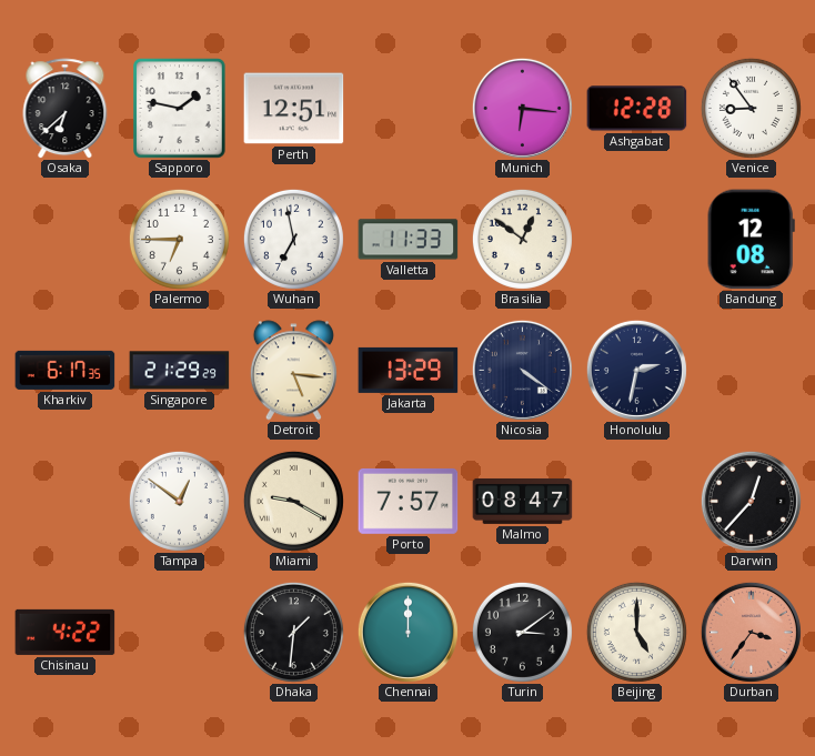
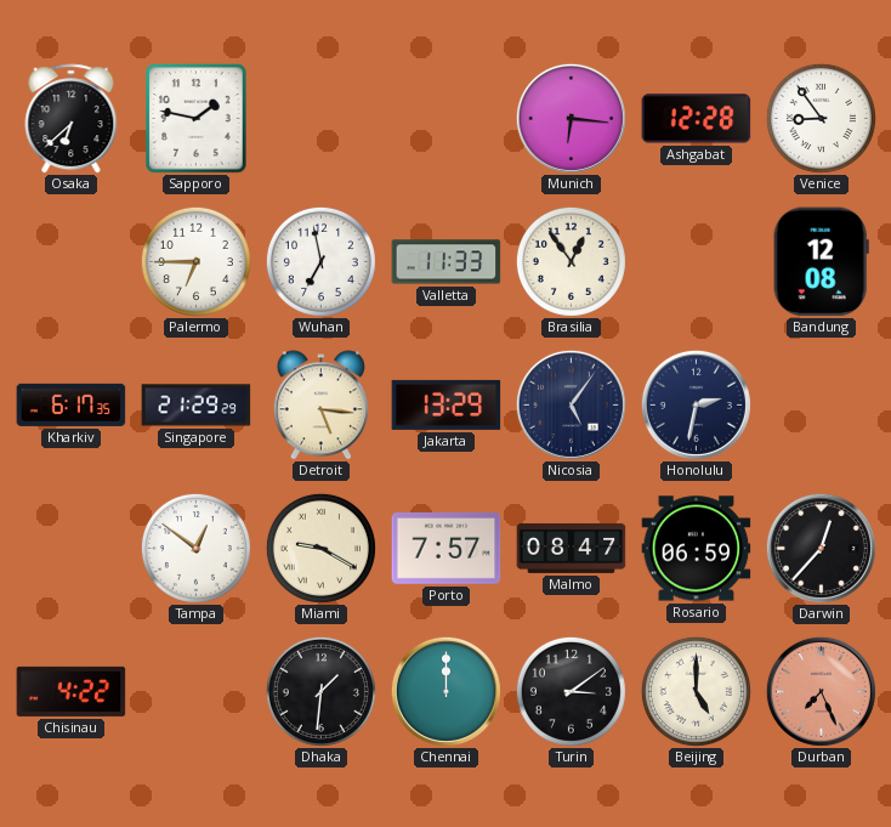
Perth: 12:51 -> none (294, 109)
Brasilia: 12:51 -> 12:54 (571, 261)
Nicosia: 4:21 -> 5:06 (571, 404)
Rosario: none -> 06:59 (697, 549)
Durban: 3:36 -> 7:26 (821, 691)
